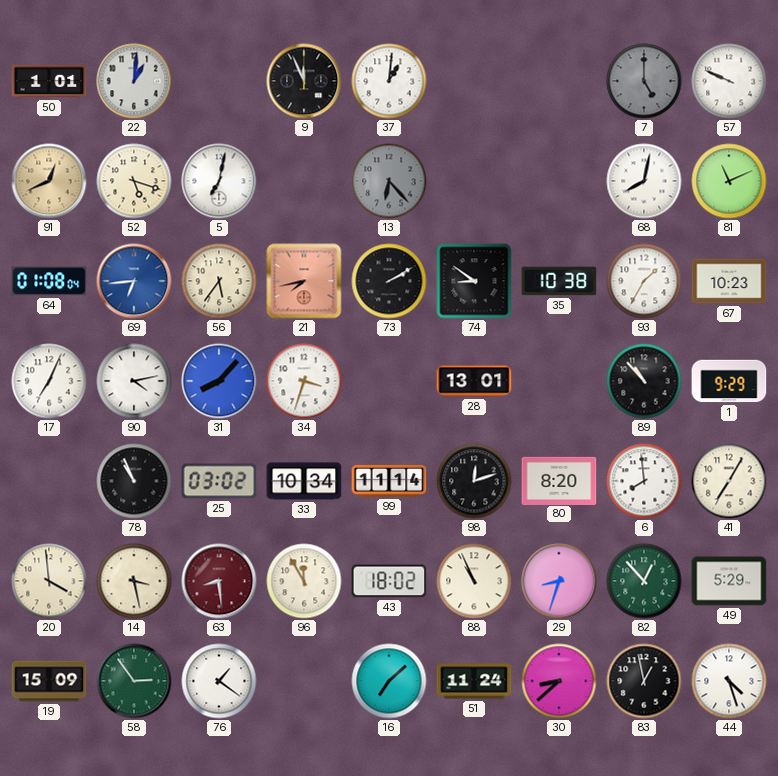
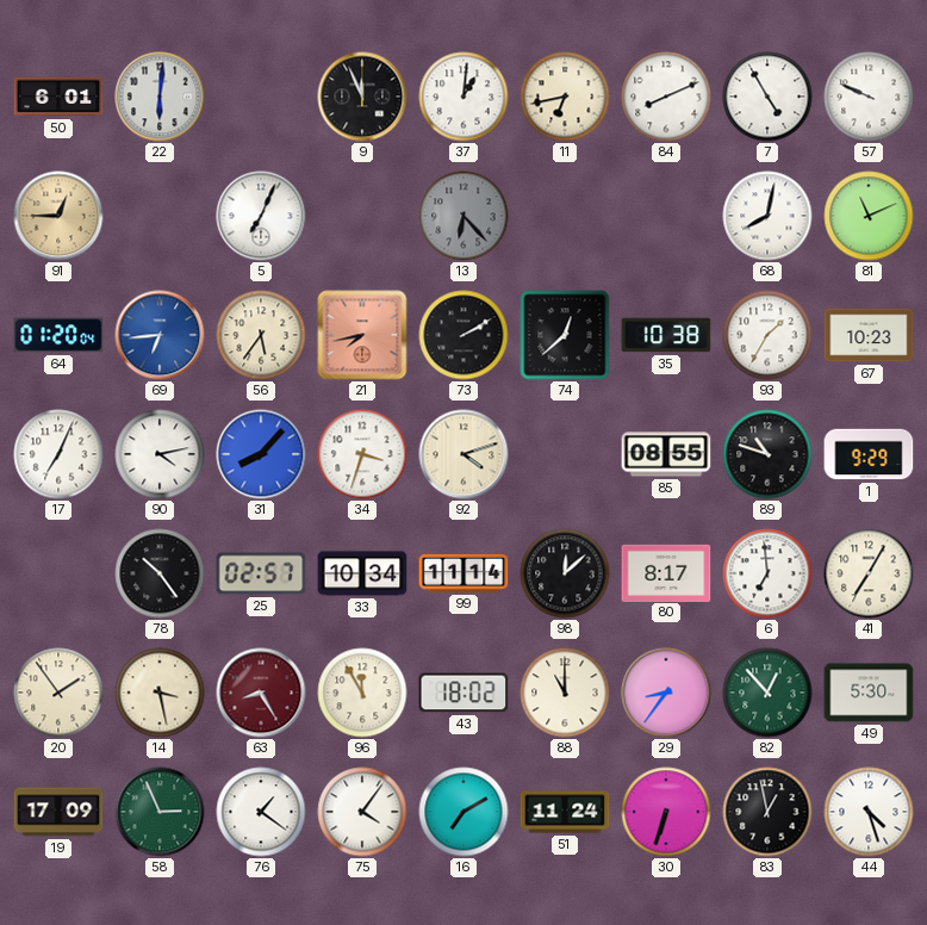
50: 1:01 -> 6:01 (58, 97)
22: 1:01 -> 6:01 (160, 97)
11: none -> 6:43 (565, 97)
84: none -> 8:11 (666, 97)
7: 5:00 -> 4:55 (767, 97)
7 dial: grey -> white (767, 97)
91: 12:41 -> 12:45 (58, 216)
52: 5:18 -> none (134, 181)
5: 7:02 -> 7:04 (261, 216)
64: 01:08 -> 01:20 (58, 335)
74: 8:51 -> 12:38 (565, 335)
92: none -> 4:12 (463, 454)
28: 13:01 -> none (474, 381)
85: none -> 08:55 (666, 454)
89: 10:53 -> 10:48 (767, 454)
78: 10:56 -> 10:24 (160, 573)
25: 03:02 -> 02:57 (261, 573)
98: 12:12 -> 12:08 (565, 573)
80: 8:20 -> 8:17 (666, 572)
6: 7:59 -> 6:59 (767, 573)
20: 3:59 -> 1:54 (58, 693)
63: 8:29 -> 8:25 (261, 693)
88: 10:56 -> 11:00 (565, 693)
29: 8:33 -> 8:36 (666, 693)
49: 5:29 -> 5:30 (869, 693)
19: 15:09 -> 17:09 (58, 812)
58: 2:54 -> 2:56 (160, 812)
75: none -> 4:06 (362, 812)
16: 7:08 -> 7:10 (463, 812)
30: 8:38 -> 6:33 (666, 812)
